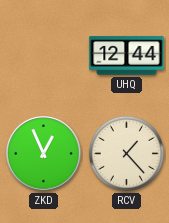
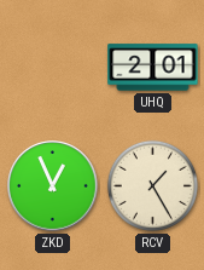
UHQ: 12:44 -> 2:01 (153, 68)
RCV: 1:23 -> 1:25 (152, 185)
